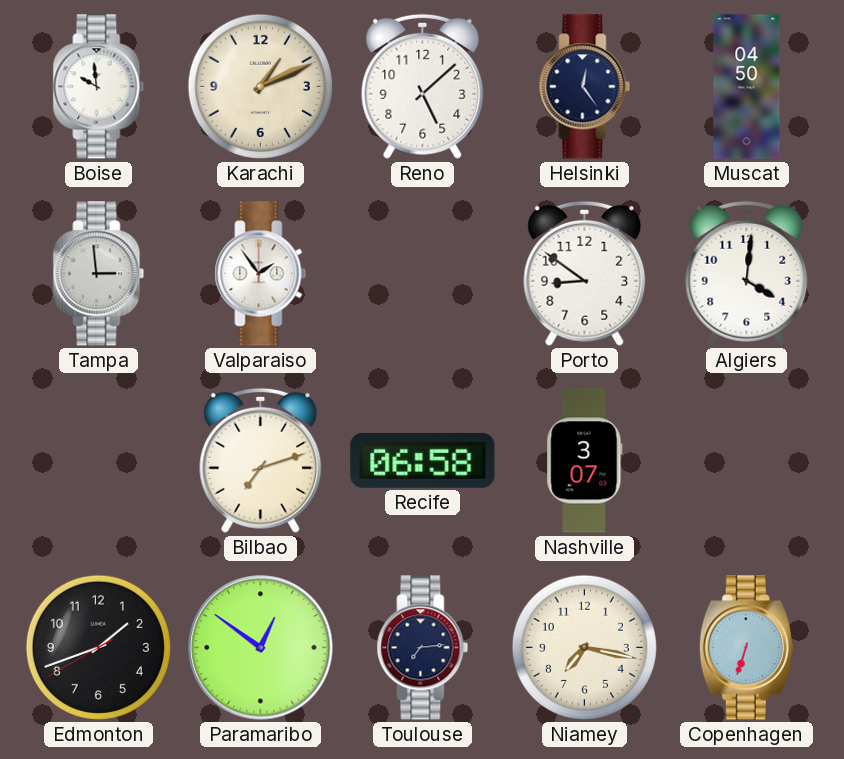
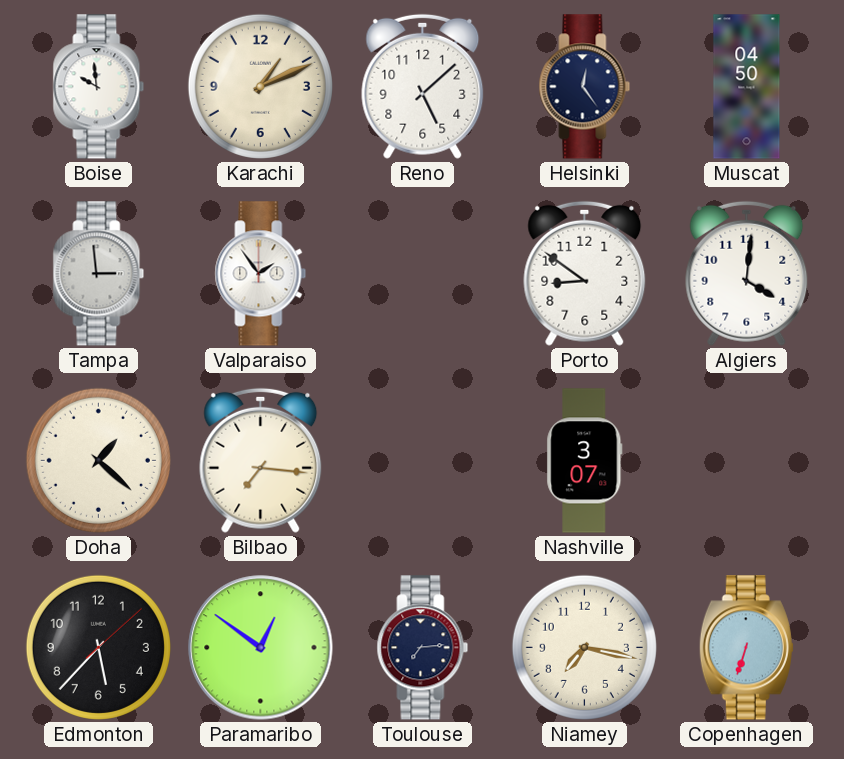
Doha: none -> 1:22 (98, 460)
Bilbao: 7:12 -> 7:16 (261, 460)
Recife: 06:58 -> none (423, 460)
Edmonton: 1:41 -> 5:37 (98, 647)
